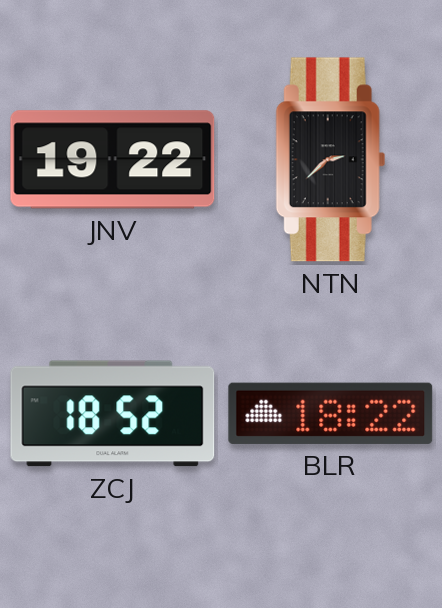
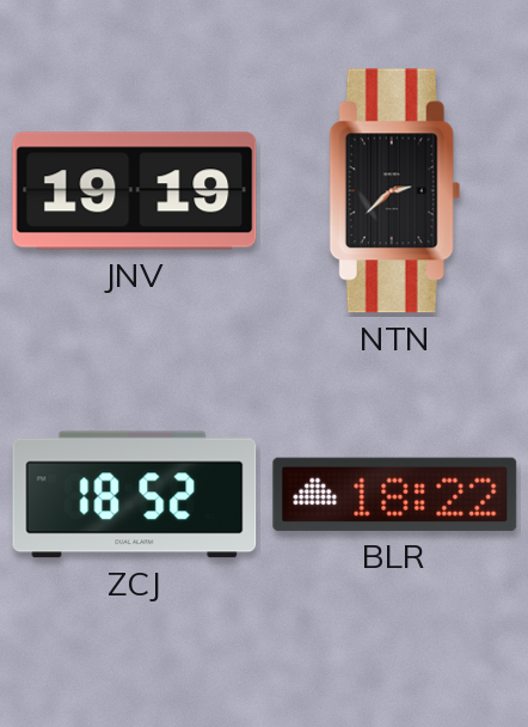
JNV: 19:22 -> 19:19 (135, 191)
